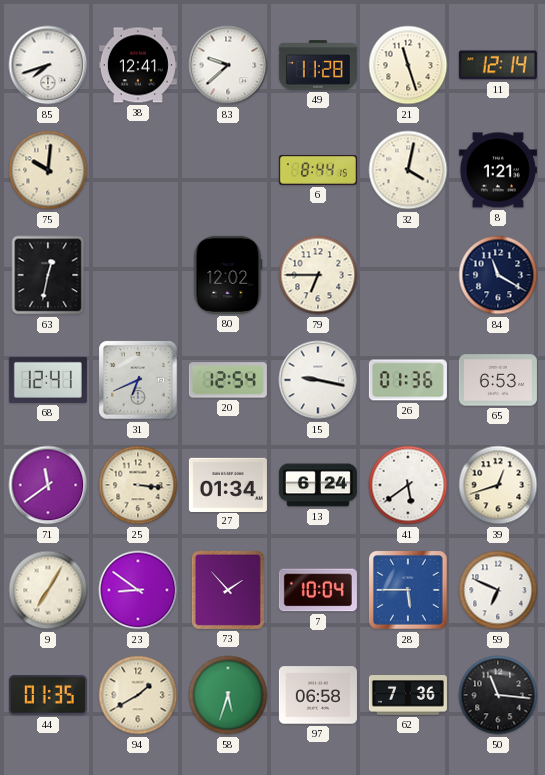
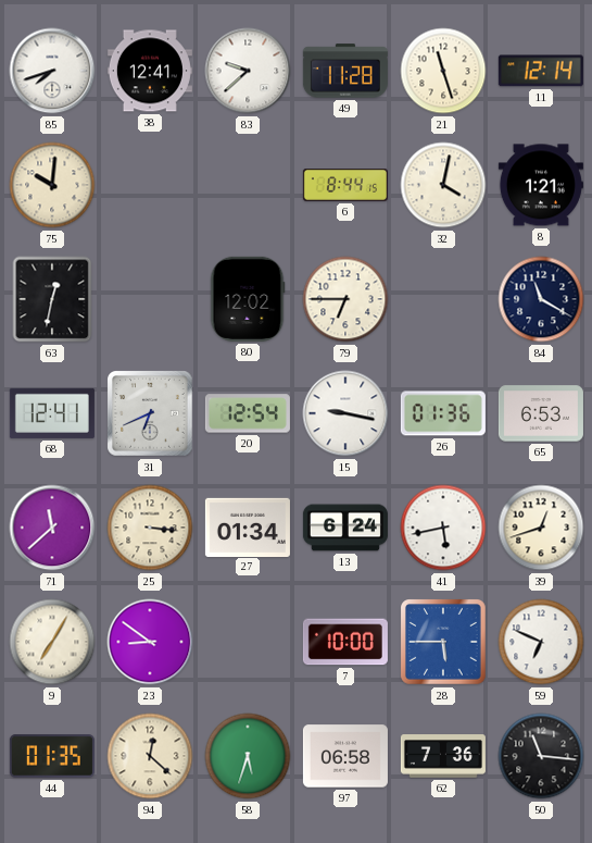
71: 11:39 -> 11:38 (52, 528)
41: 5:39 -> 5:43 (443, 528)
73: 1:53 -> none (228, 590)
7: 10:04 -> 10:00 (345, 642)
94: 1:40 -> 12:22 (150, 756)
